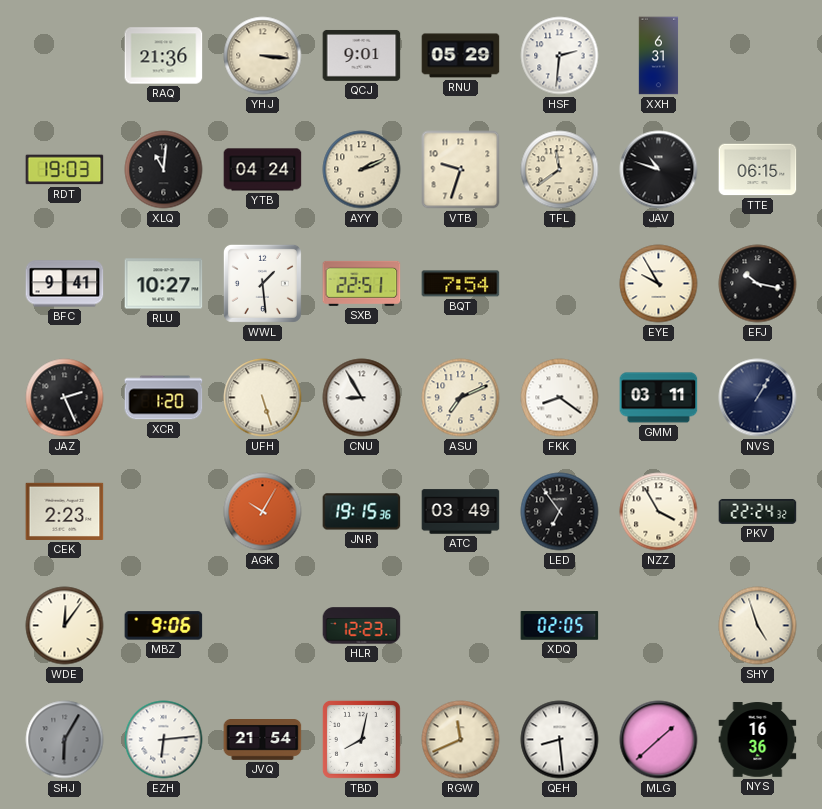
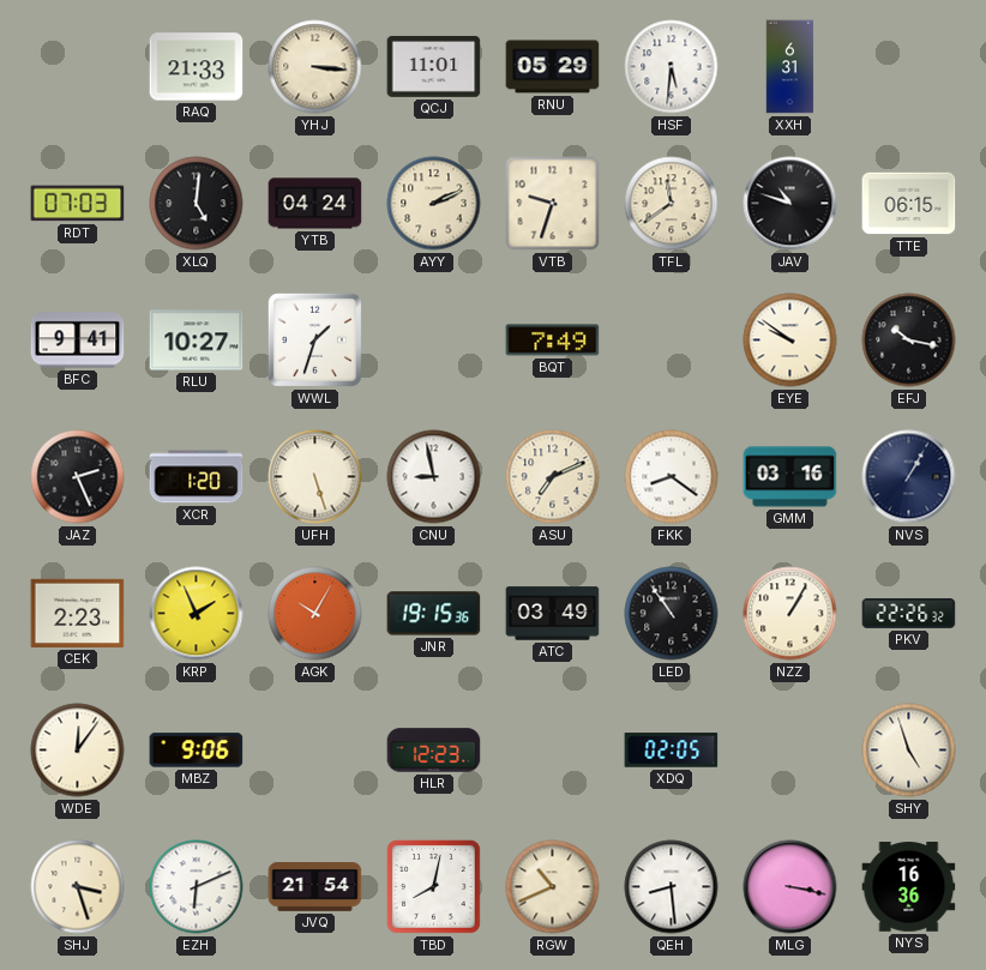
RAQ: 21:36 -> 21:33 (197, 67)
QCJ: 9:01 -> 11:01 (434, 66)
HSF: 2:31 -> 5:31 (672, 67)
RDT: 19:03 -> 07:03 (78, 204)
XLQ: 11:01 -> 5:01 (197, 204)
WWL: 1:29 -> 1:33 (314, 339)
SXB: 22:51 -> none (362, 283)
BQT: 7:54 -> 7:49 (553, 341)
EYE: 9:55 -> 9:51 (790, 341)
CNU: 8:55 -> 8:58 (434, 477)
GMM: 03:11 -> 03:16 (790, 477)
KRP: none -> 1:56 (197, 614)
LED: 6:54 -> 10:54 (672, 614)
NZZ: 3:55 -> 1:05 (790, 614)
PKV: 22:24 -> 22:26 (909, 613)
SHJ: 6:05 -> 3:27 (78, 887)
SHJ dial: grey -> cream (78, 887)
EZH: 6:14 -> 6:11 (197, 887)
RGW: 11:41 -> 10:41 (553, 887)
MLG: 1:38 -> 3:17 (790, 887)
